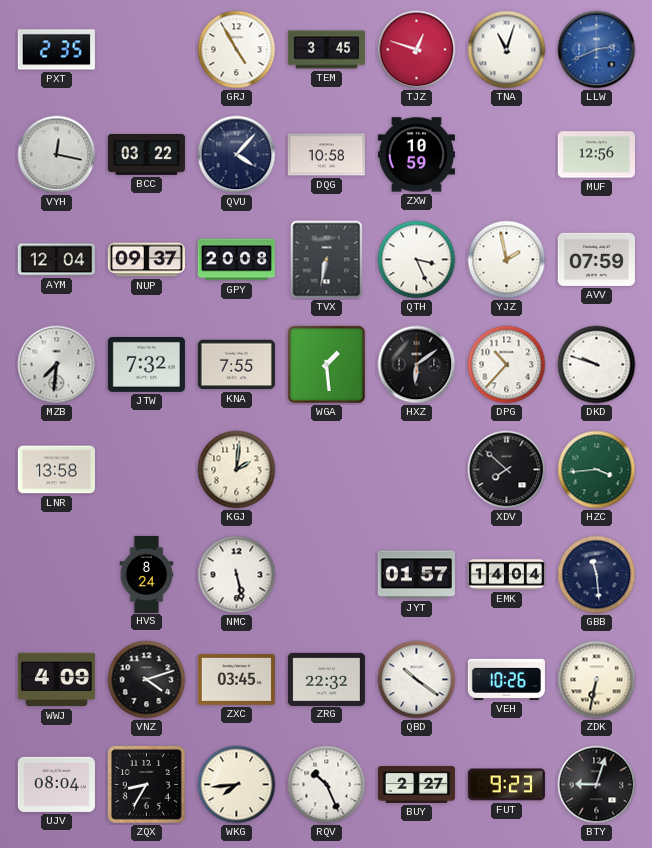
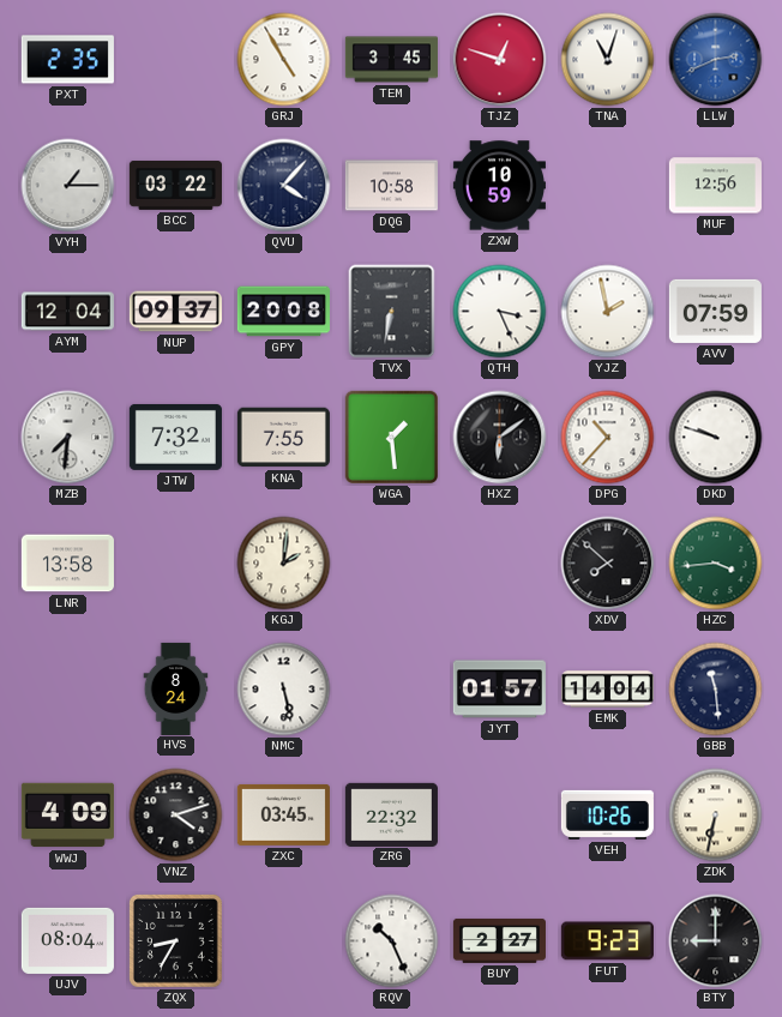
VYH: 12:17 -> 1:15 (68, 186)
QBD: 10:21 -> none (417, 680)
WKG: 7:44 -> none (237, 785)
BTY: 9:03 -> 9:00 (716, 941)
